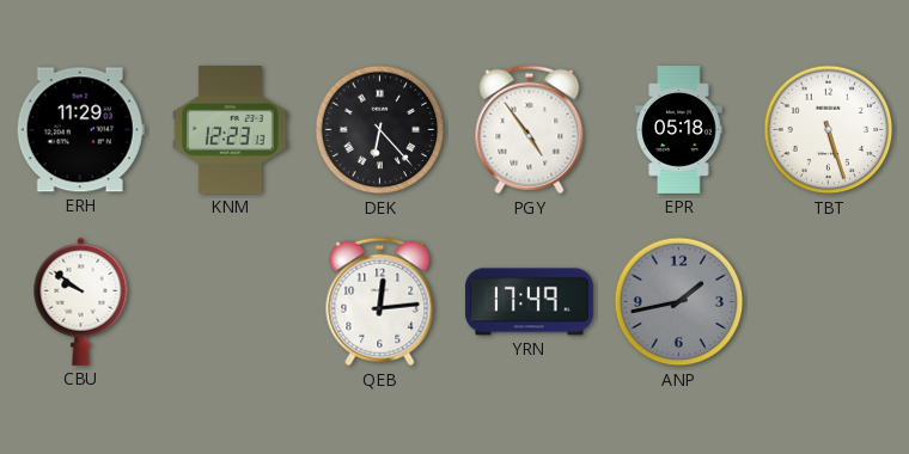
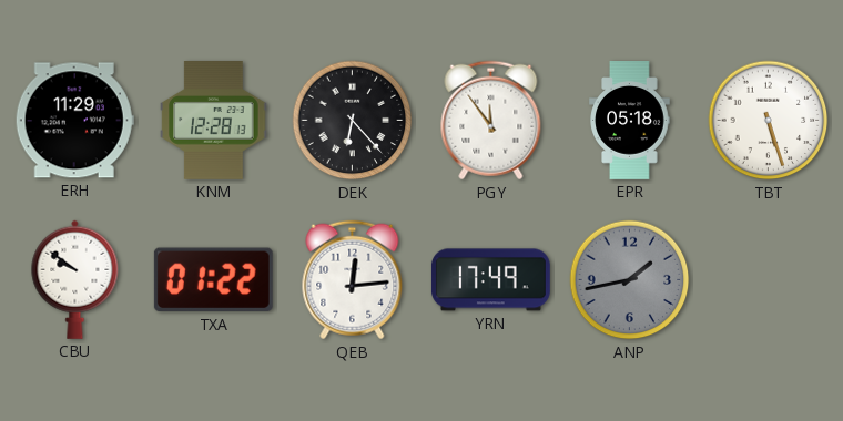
KNM: 12:23 -> 12:28 (214, 121)
PGY: 4:54 -> 11:54 (491, 121)
TXA: none -> 01:22 (213, 280)
